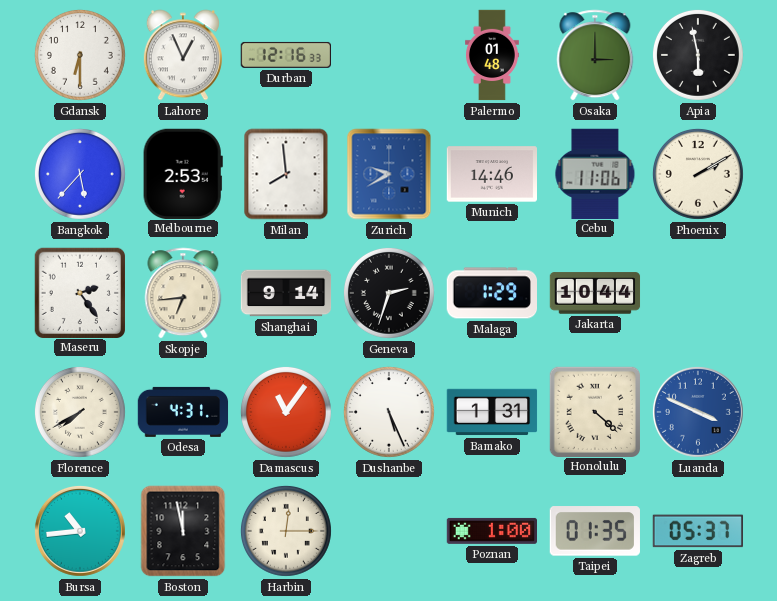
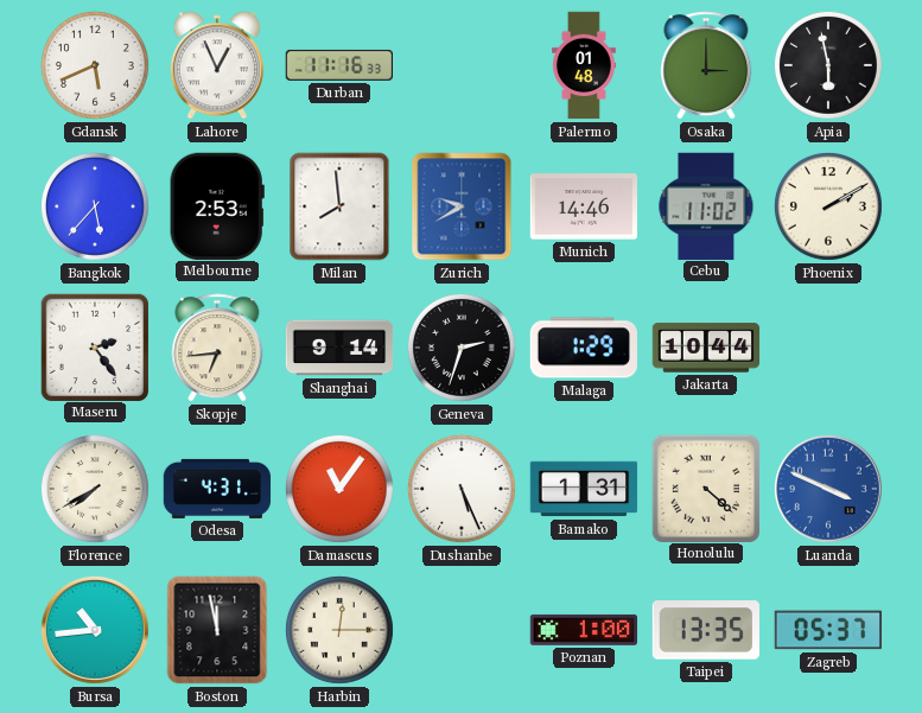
Gdansk: 6:30 -> 5:41 (95, 65)
Durban: 12:16 -> 11:16 (338, 65)
Cebu: 11:06 -> 11:02 (706, 205)
Taipei: 01:35 -> 13:35 (706, 630)
